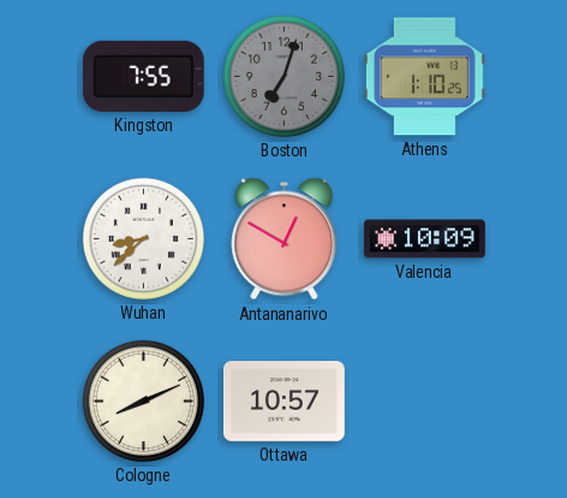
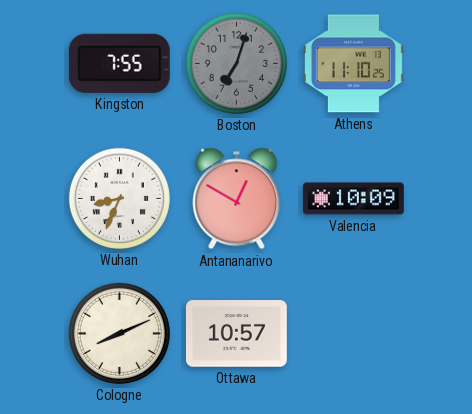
Athens: 1:10 -> 11:10 (353, 64)
Wuhan: 8:38 -> 8:34 (119, 198)
